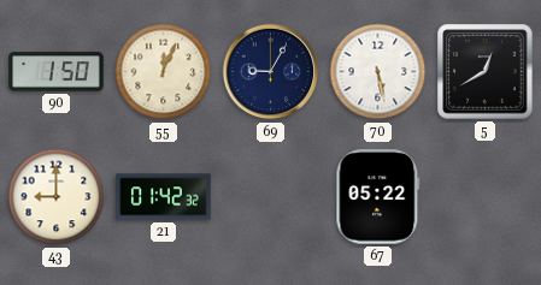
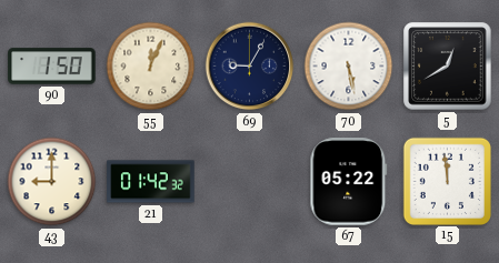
15: none -> 11:59 (447, 181)
